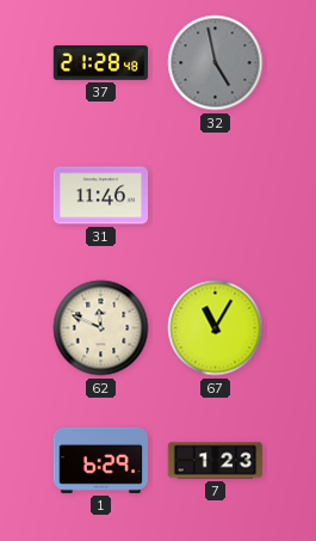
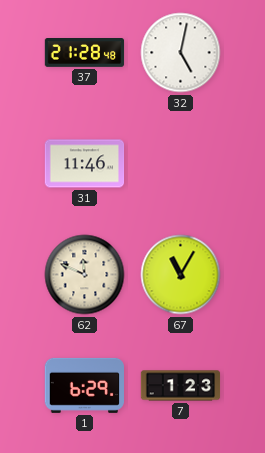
32: 4:58 -> 5:02 (181, 53)
32 dial: grey -> white (181, 53)
